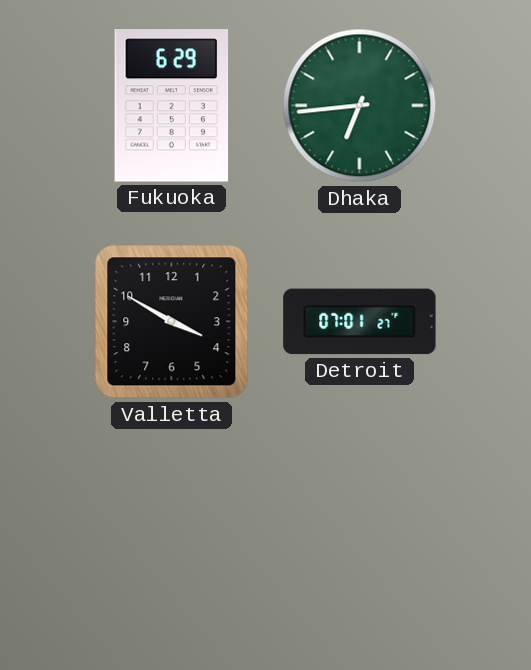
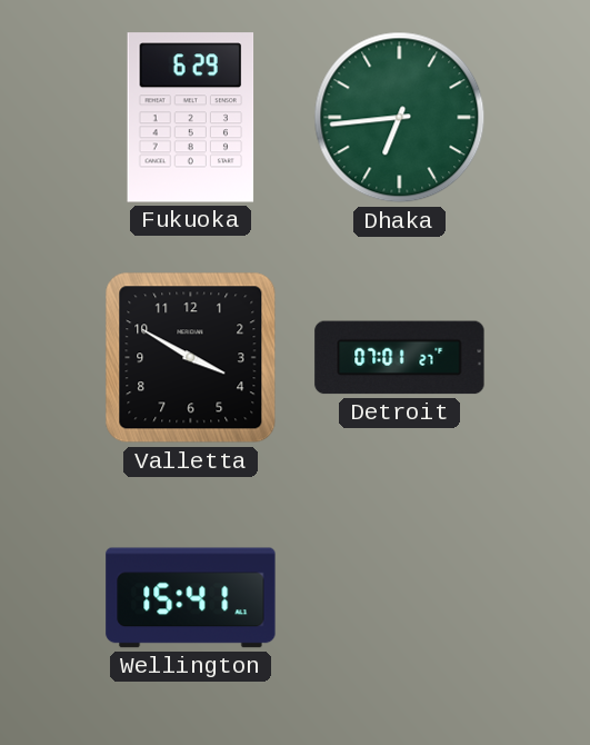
Wellington: none -> 15:41 (191, 598)
